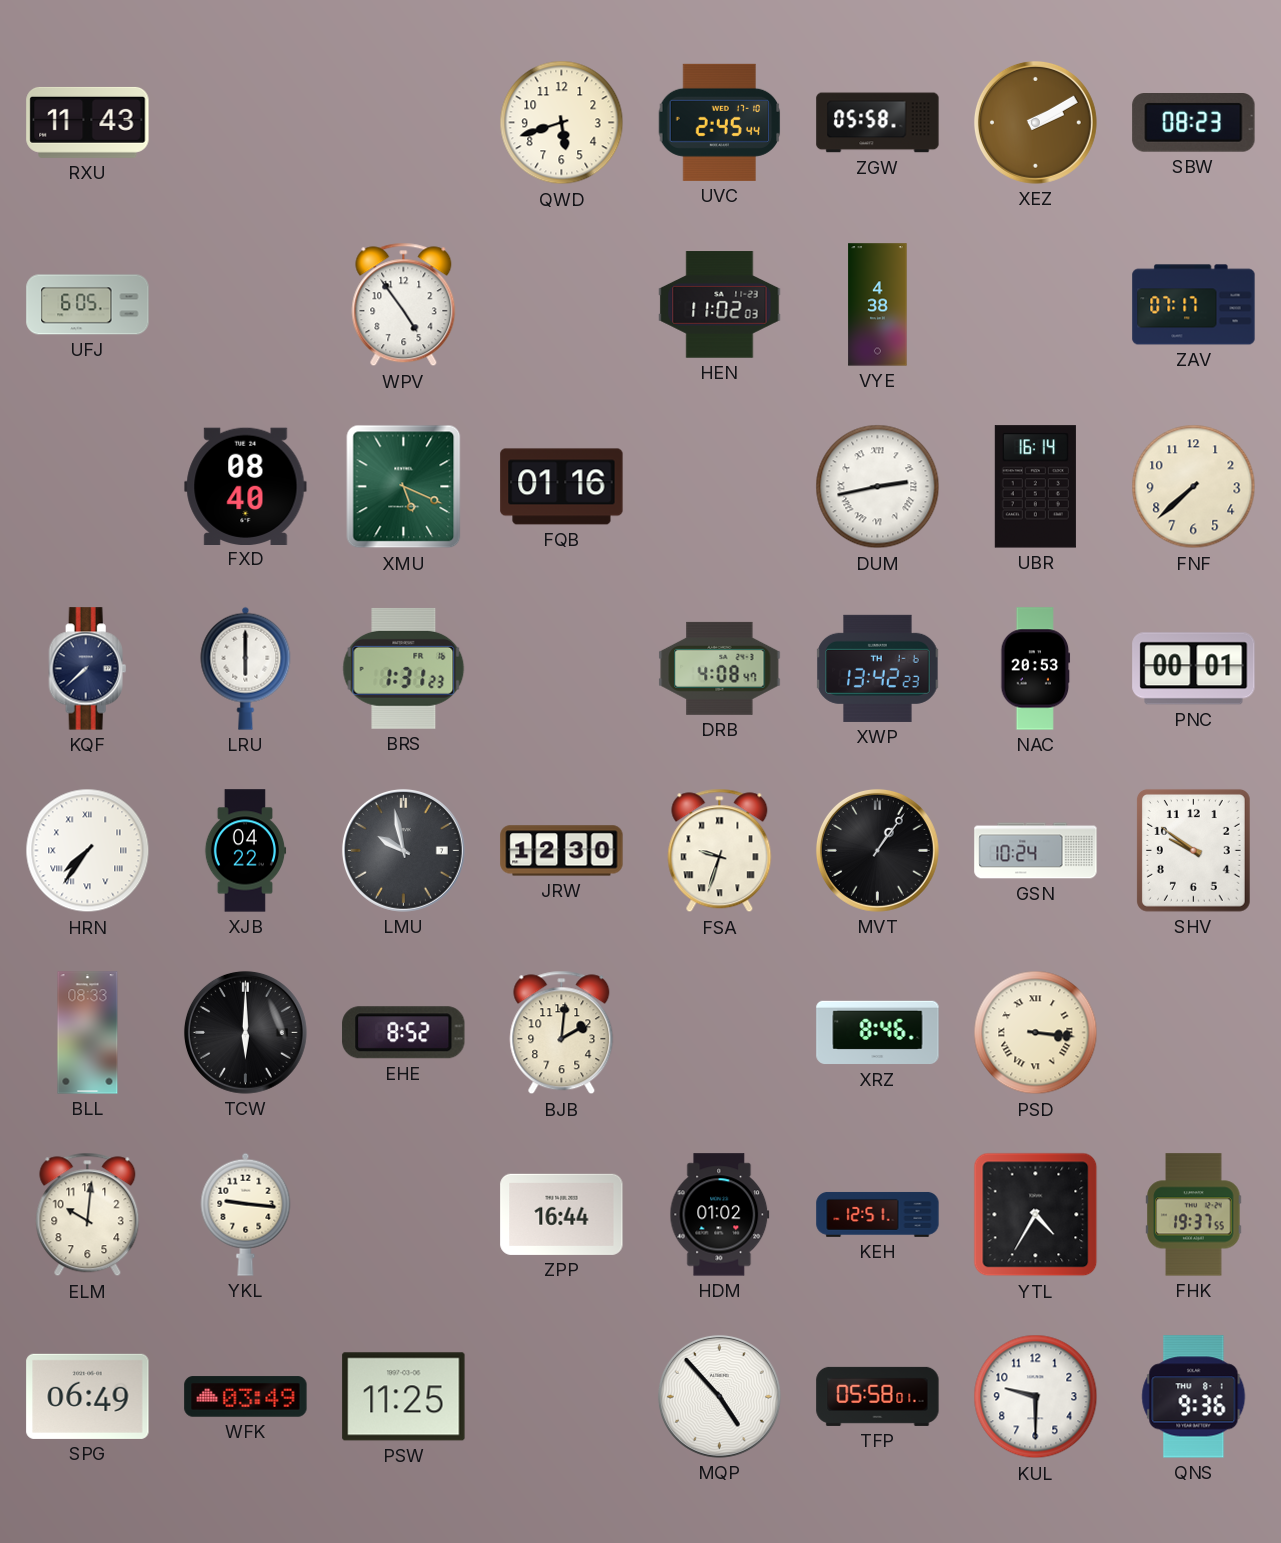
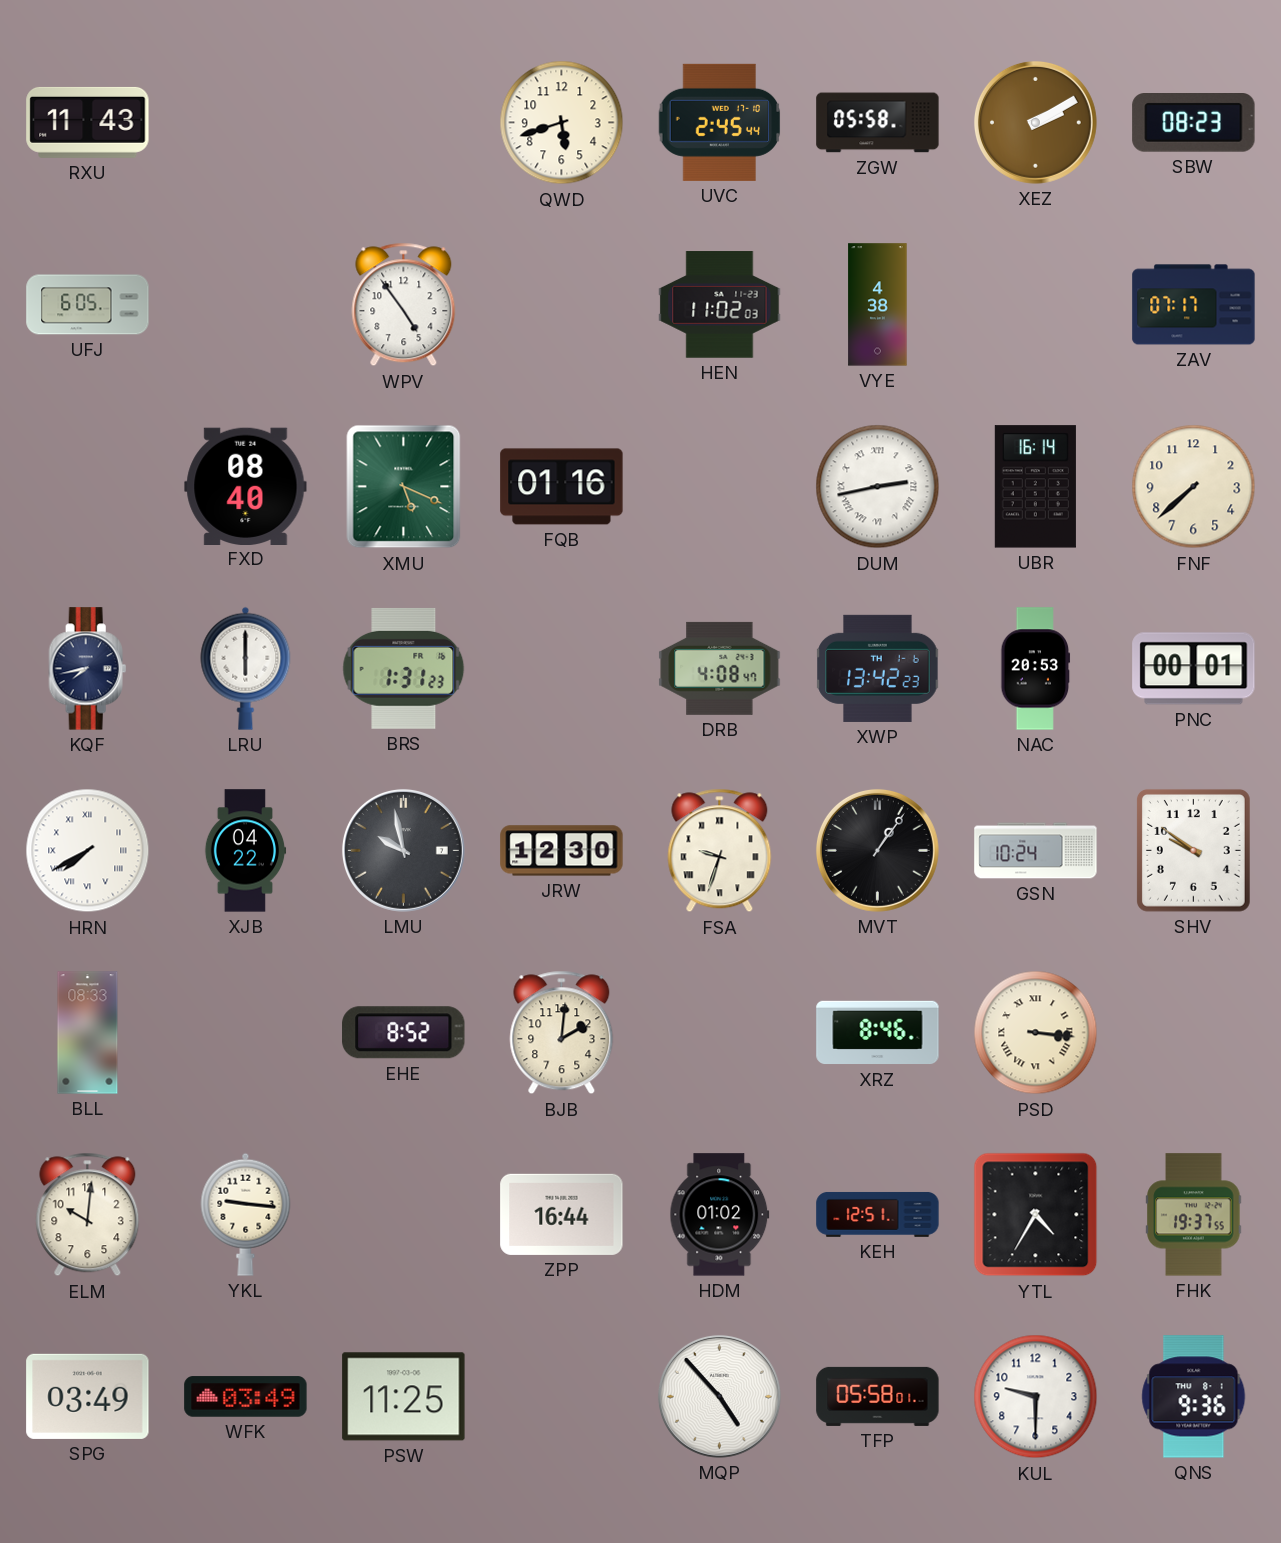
KQF: 7:38 -> 7:43 (88, 669)
HRN: 7:36 -> 7:40 (88, 851)
TCW: 6:00 -> none (245, 1032)
SPG: 06:49 -> 03:49 (88, 1396)
